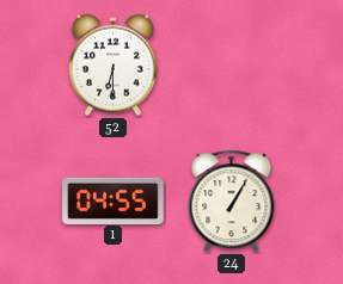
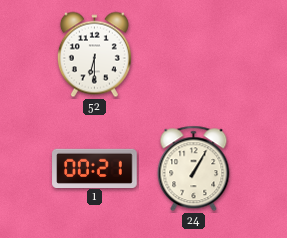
1: 04:55 -> 00:21 (95, 168)
